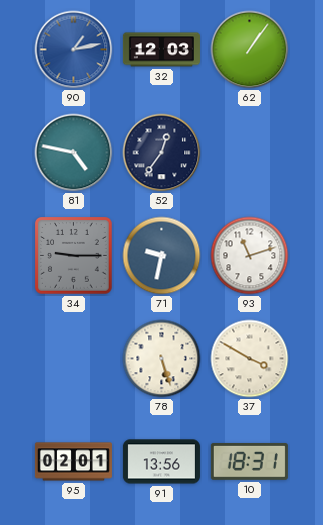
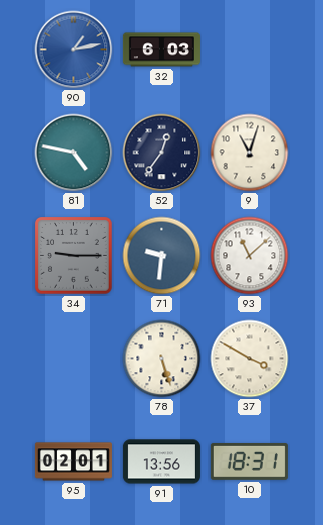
32: 12:03 -> 6:03 (161, 50)
62: 1:06 -> none (250, 50)
9: none -> 11:03 (250, 153)
71: 9:32 -> 9:31 (162, 256)
93: 11:12 -> 11:08 (250, 256)
